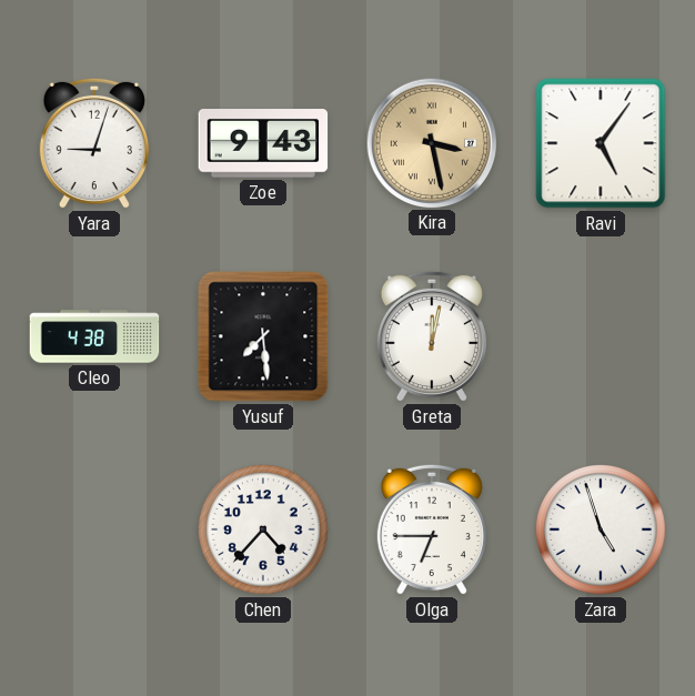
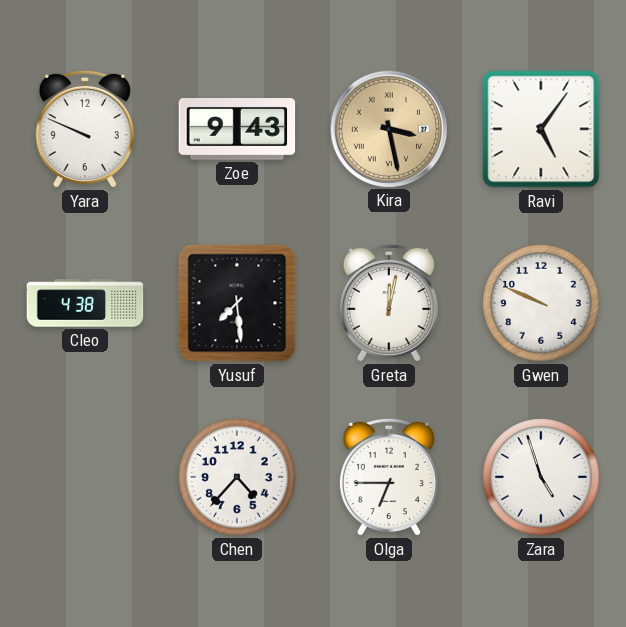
Yara: 9:03 -> 9:49 (85, 129)
Gwen: none -> 9:49 (541, 303)
